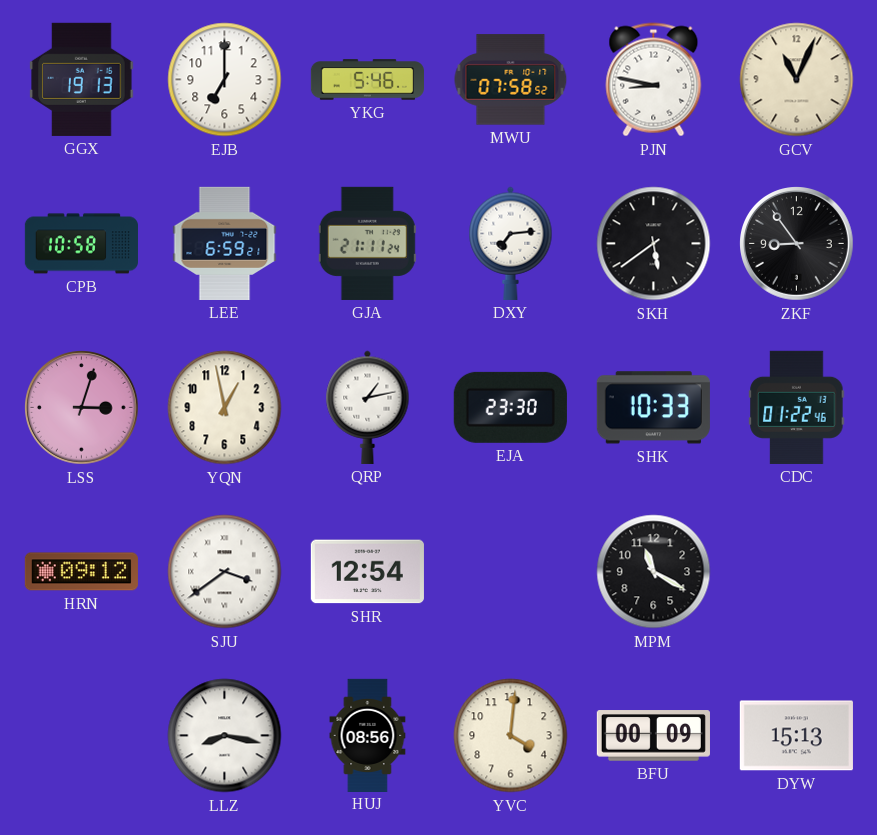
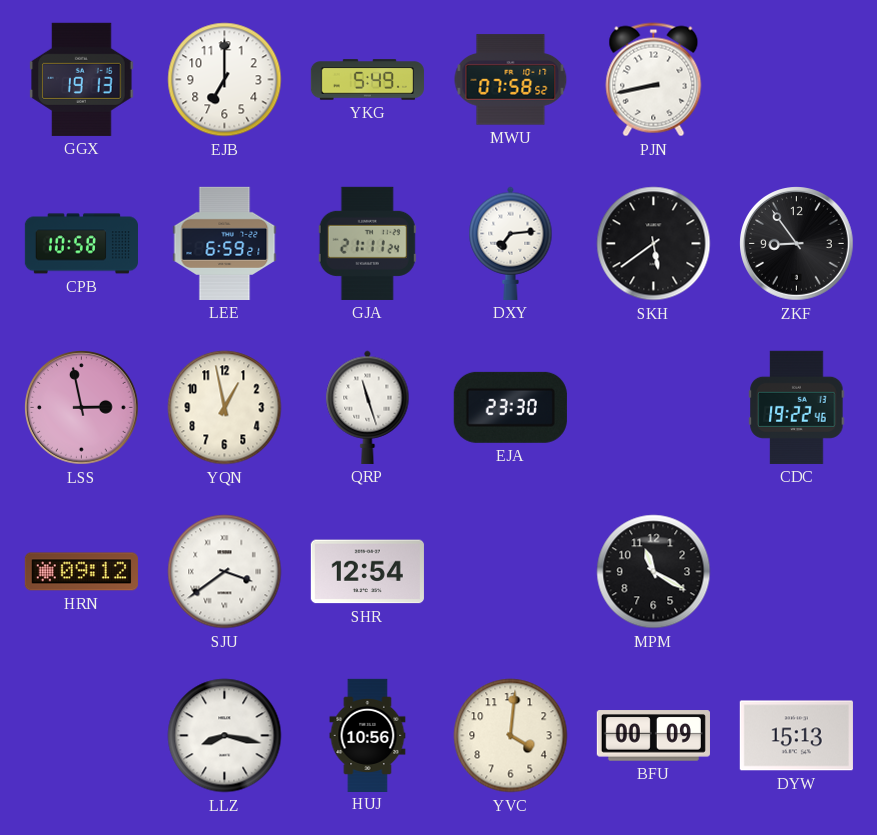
YKG: 5:46 -> 5:49 (367, 80)
PJN: 8:47 -> 8:43 (654, 80)
GCV: 11:04 -> none (797, 80)
LSS: 3:03 -> 2:58 (82, 408)
QRP: 1:13 -> 11:27 (368, 407)
SHK: 10:33 -> none (653, 408)
CDC: 01:22 -> 19:22 (797, 407)
HUJ: 08:56 -> 10:56 (368, 735)
